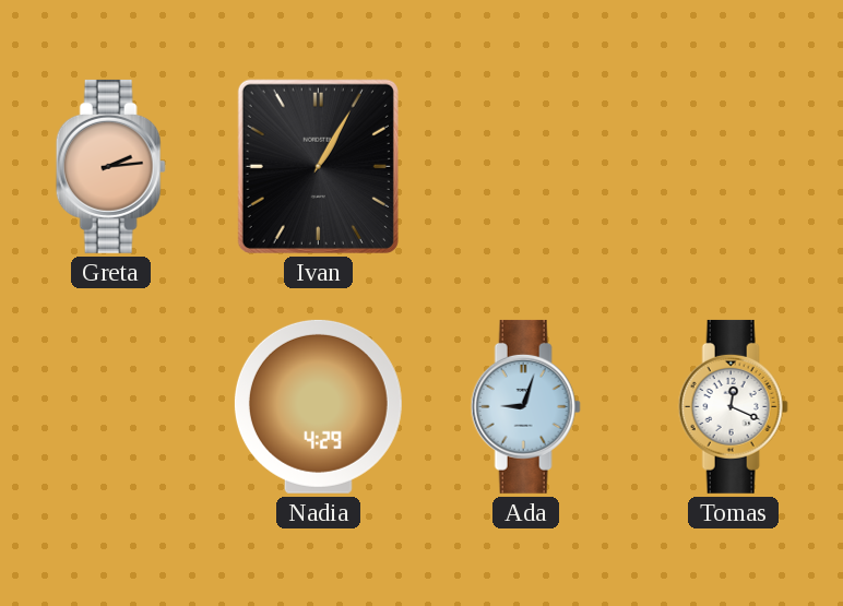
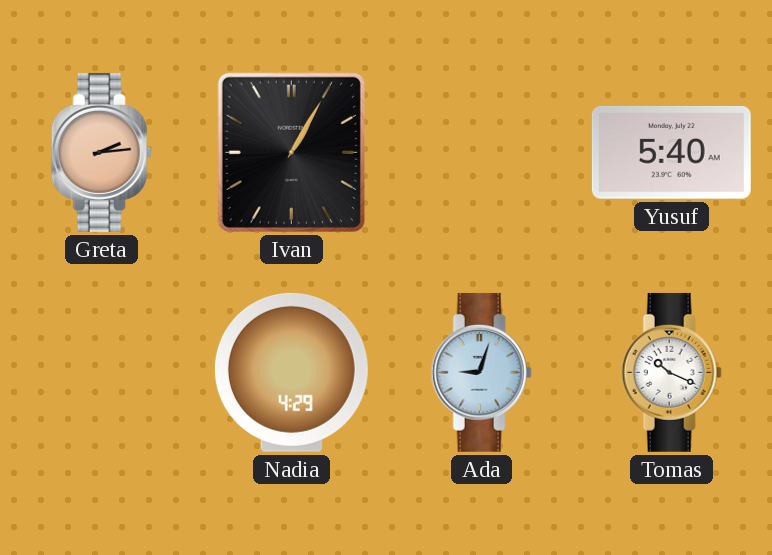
Yusuf: none -> 5:40 (671, 152)
Tomas: 12:19 -> 10:19 (671, 372)
